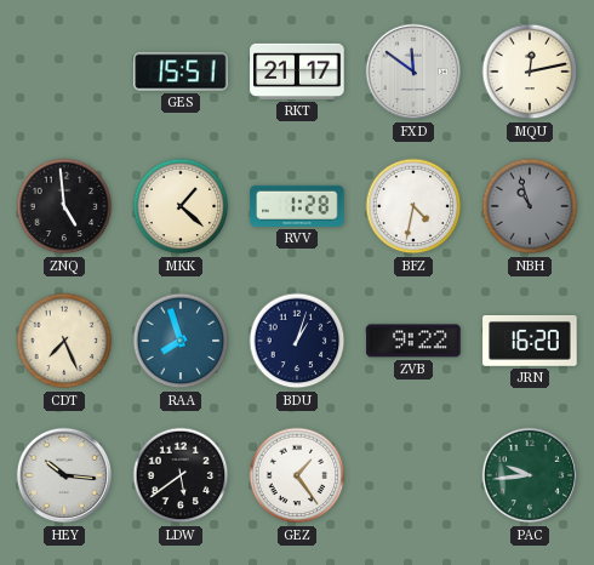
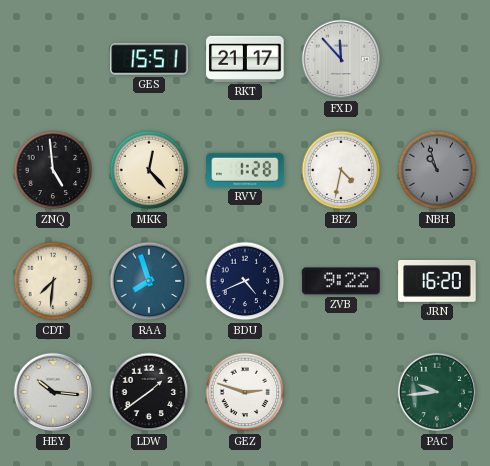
FXD: 11:51 -> 11:53 (341, 59)
MQU: 12:13 -> none (530, 72)
MKK: 1:22 -> 12:23 (149, 170)
CDT: 7:26 -> 7:31 (53, 281)
BDU: 1:03 -> 4:41 (245, 281)
LDW: 5:39 -> 1:39 (149, 392)
GEZ: 1:24 -> 2:48 (245, 392)
